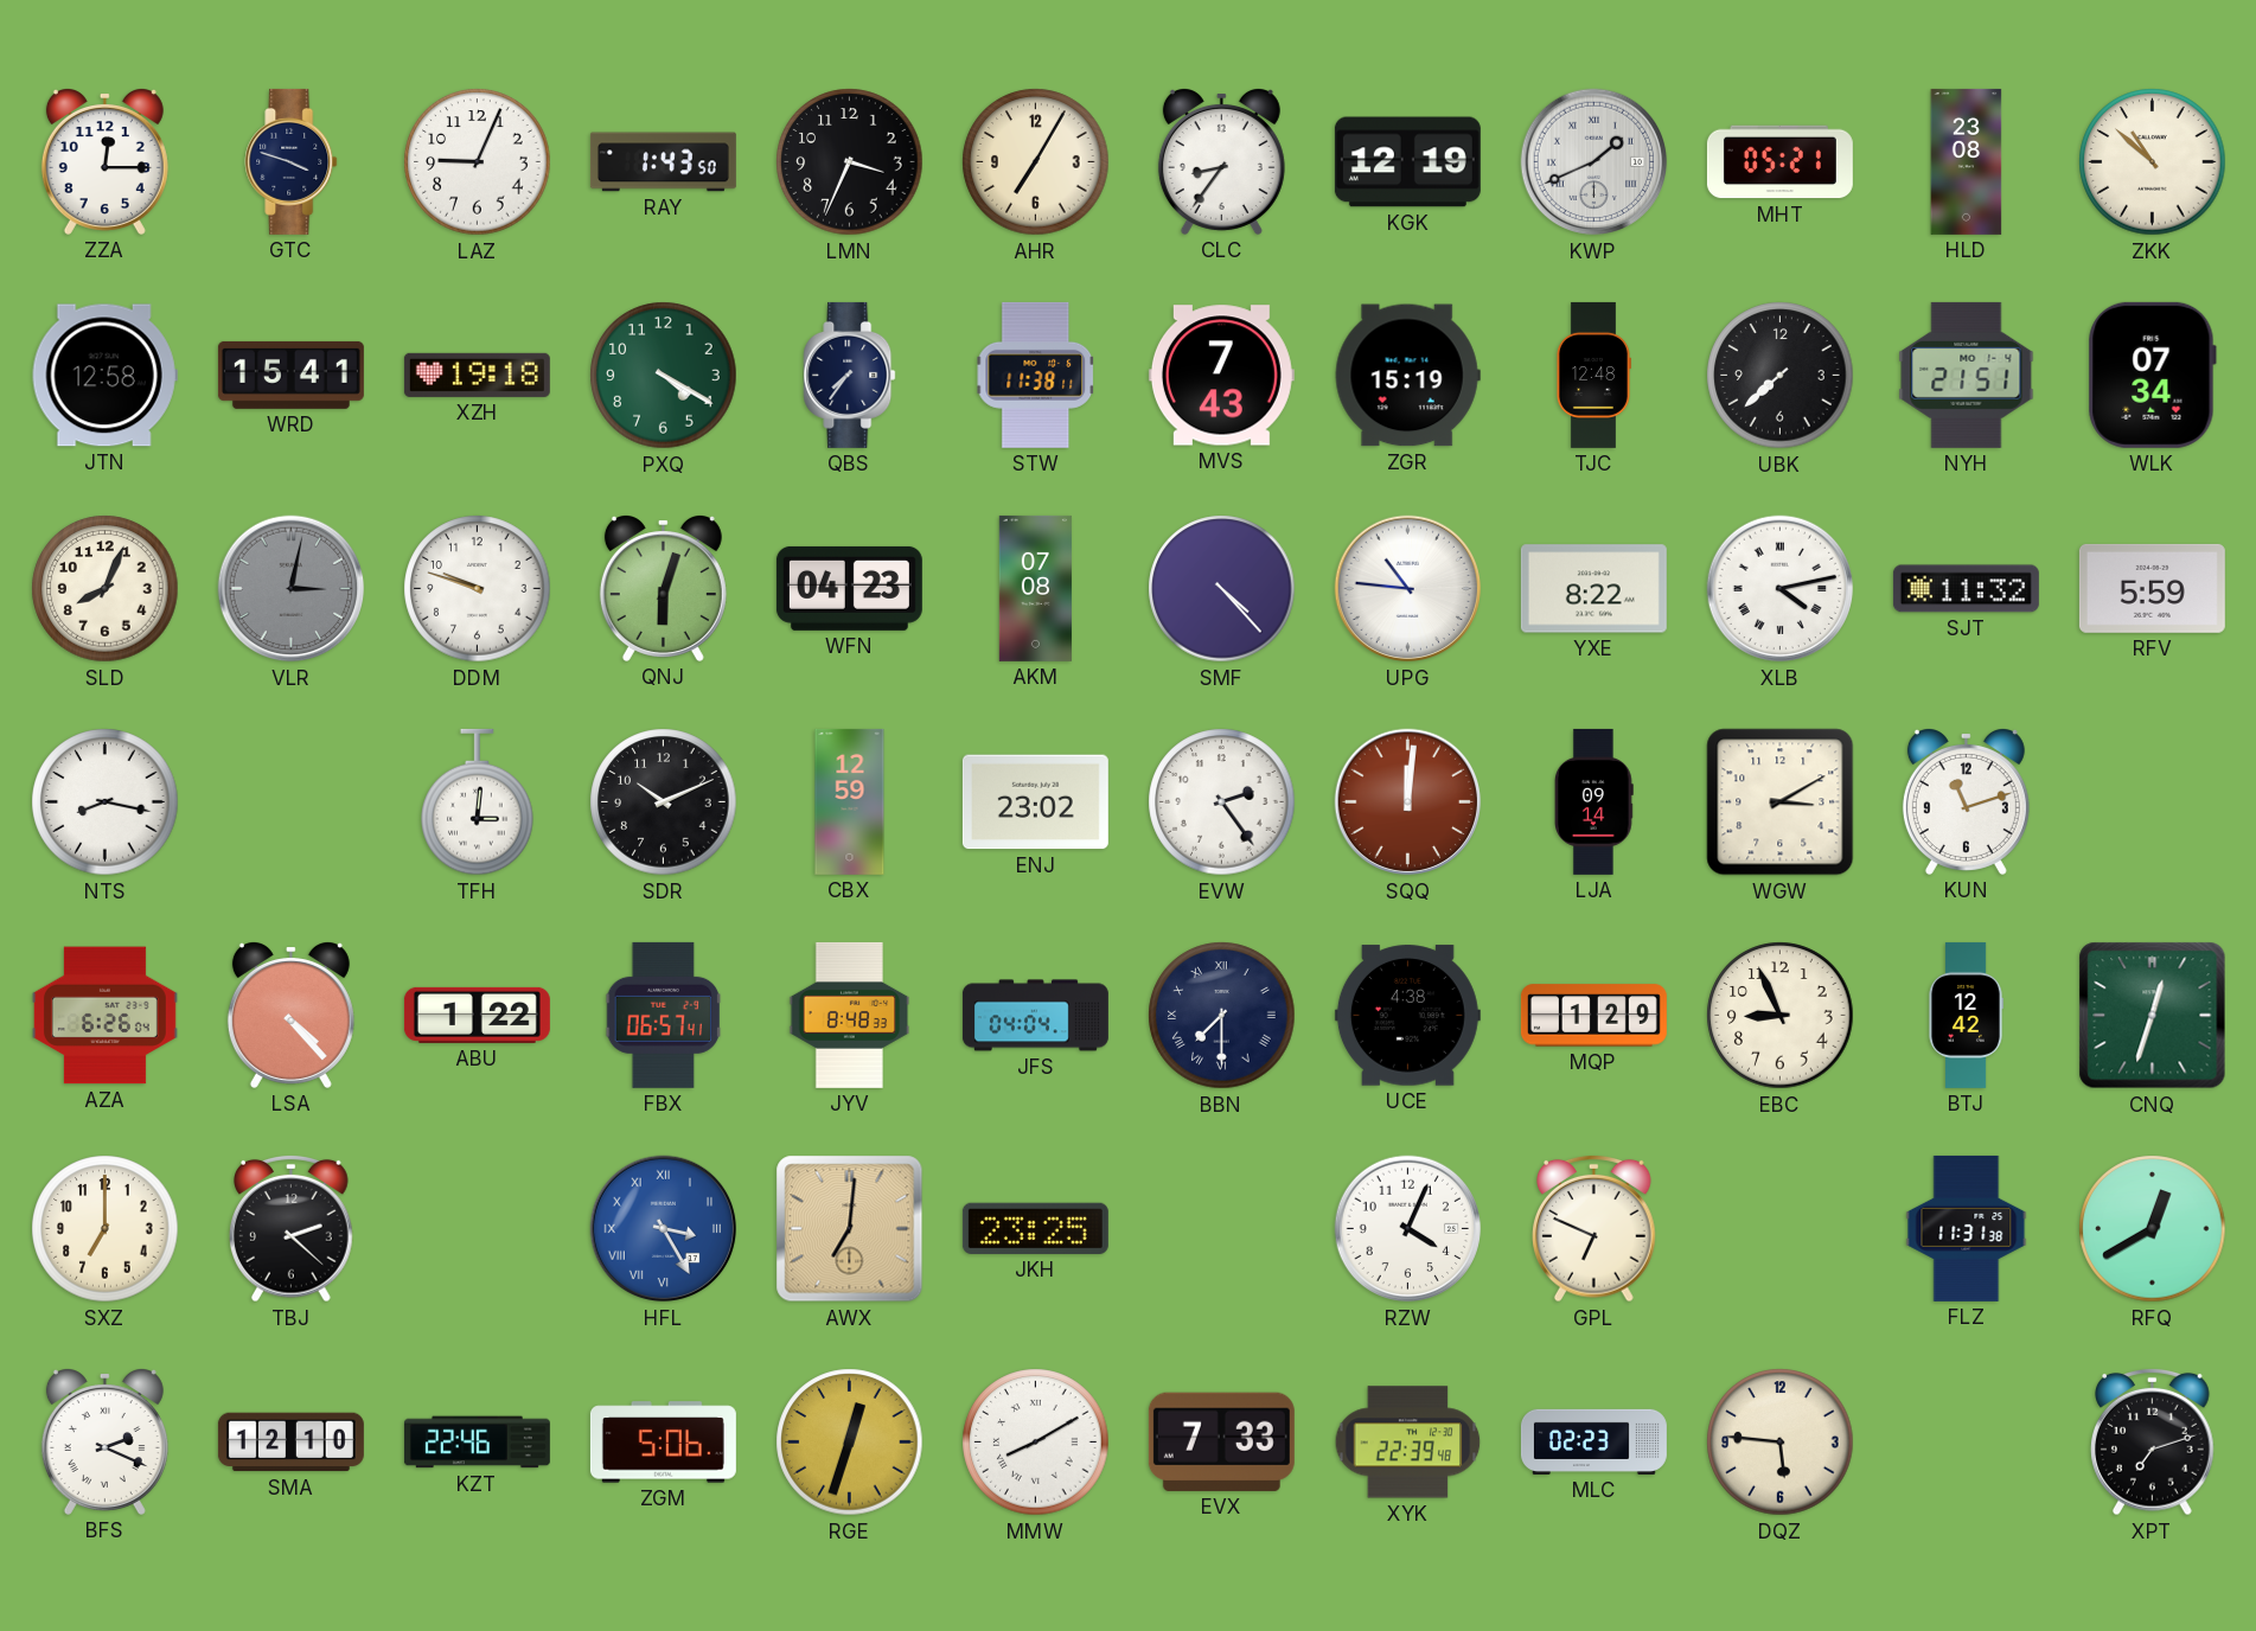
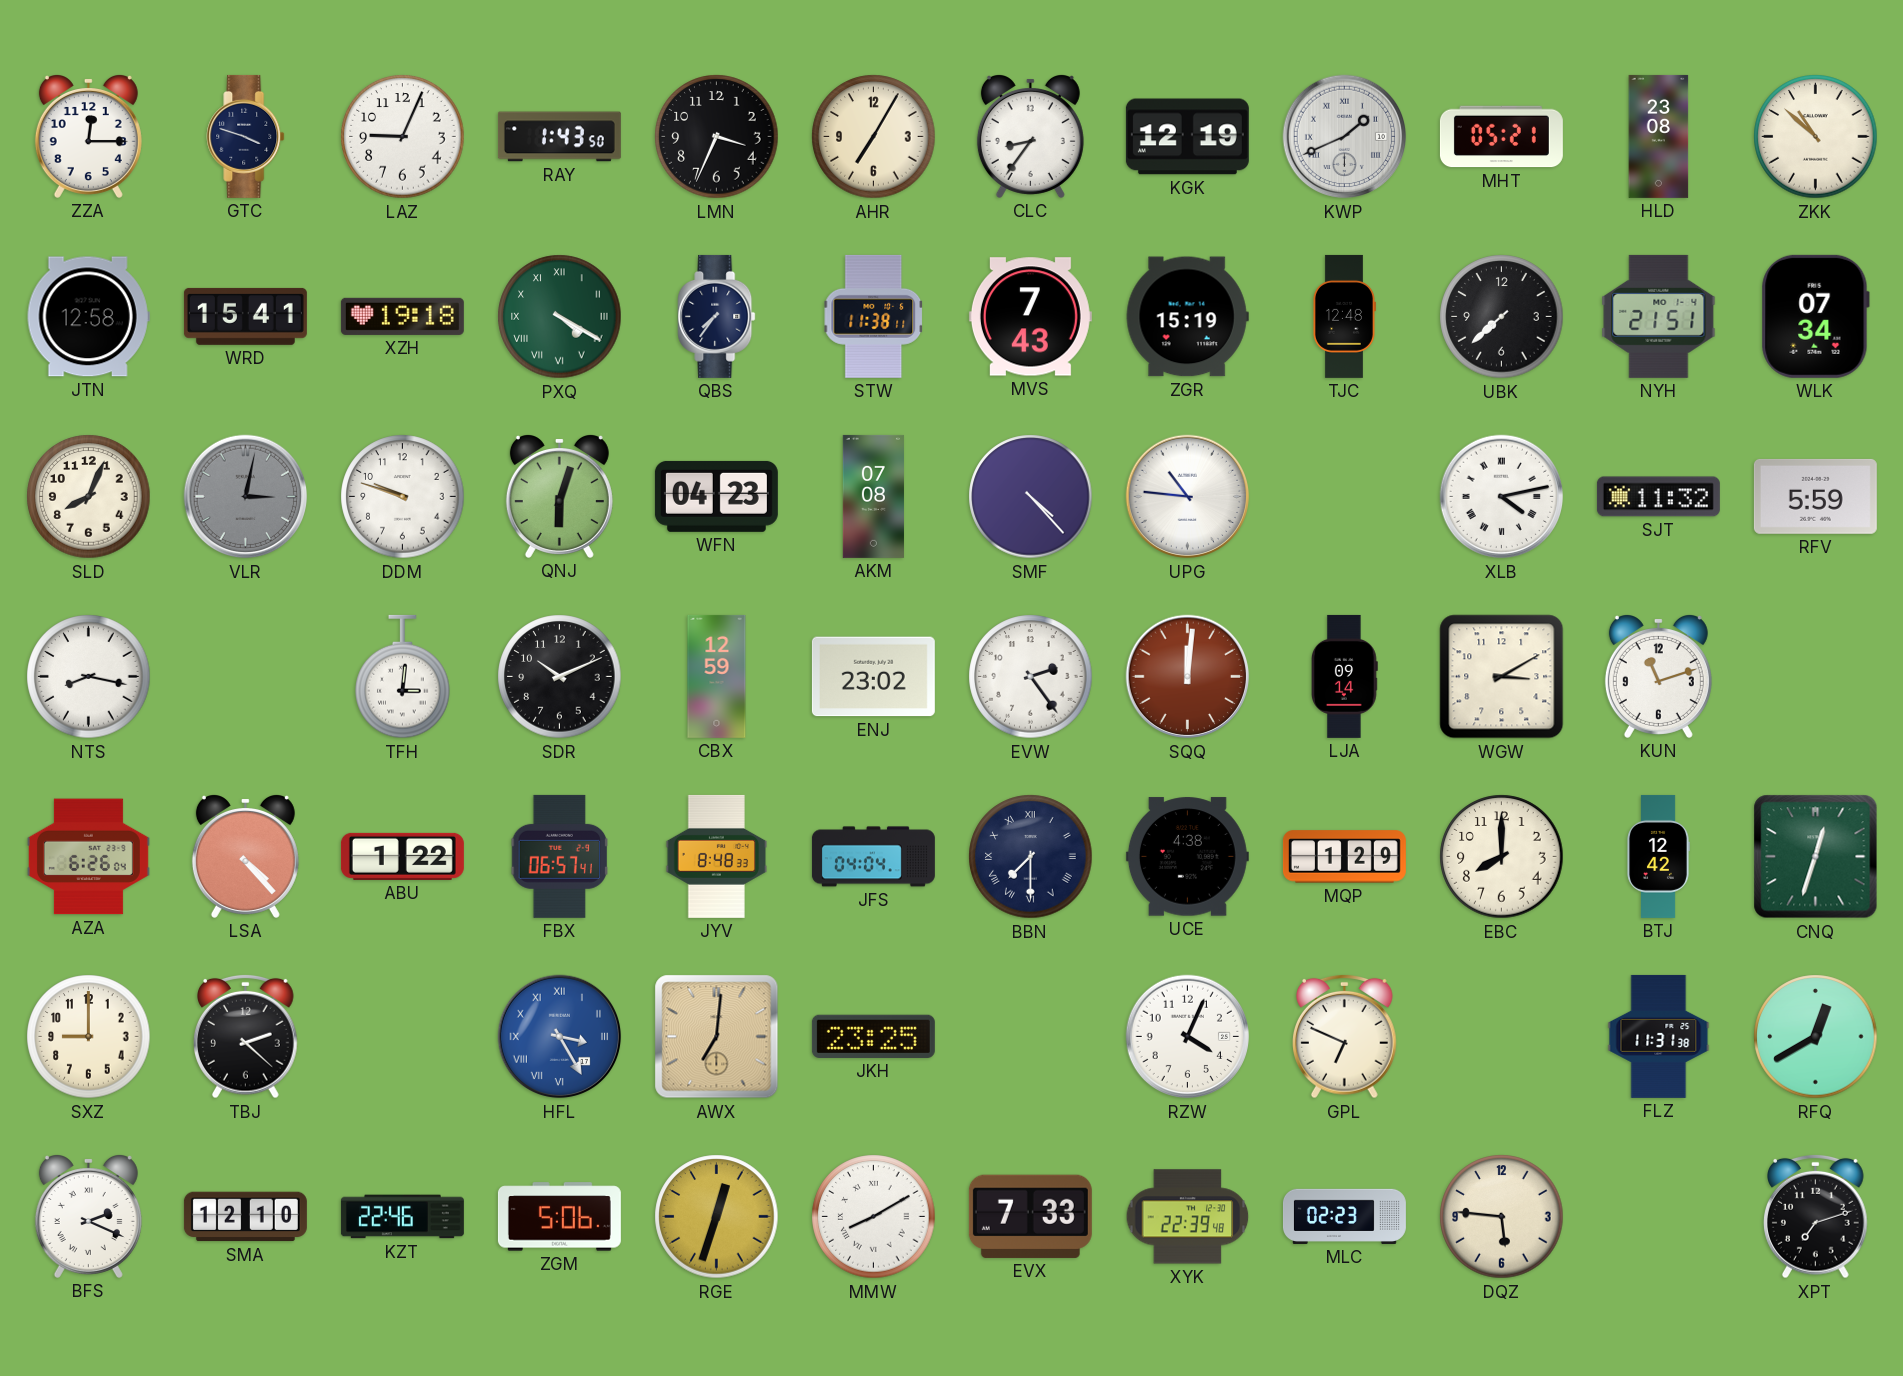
PXQ numerals: Arabic -> Roman (560, 317)
YXE: 8:22 -> none (1593, 589)
EBC: 8:56 -> 8:00 (1502, 857)
SXZ: 7:00 -> 9:00 (89, 1037)
